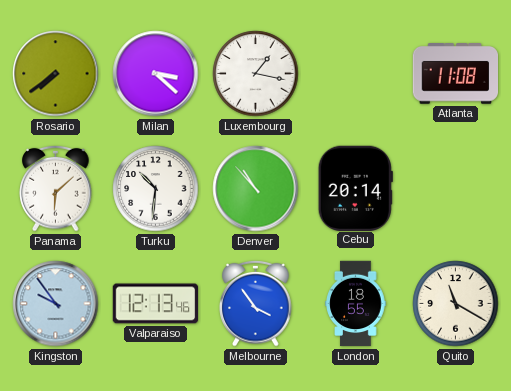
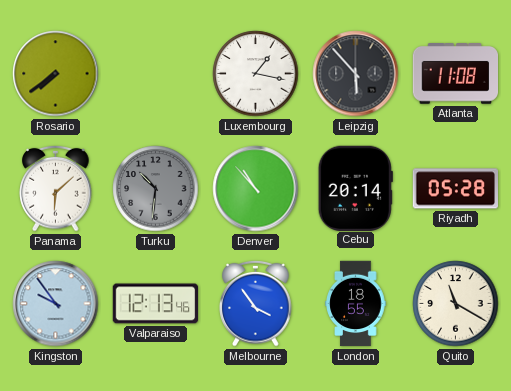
Milan: 3:22 -> none (156, 74)
Leipzig: none -> 5:53 (356, 74)
Turku dial: white -> grey (156, 189)
Riyadh: none -> 05:28 (456, 189)
